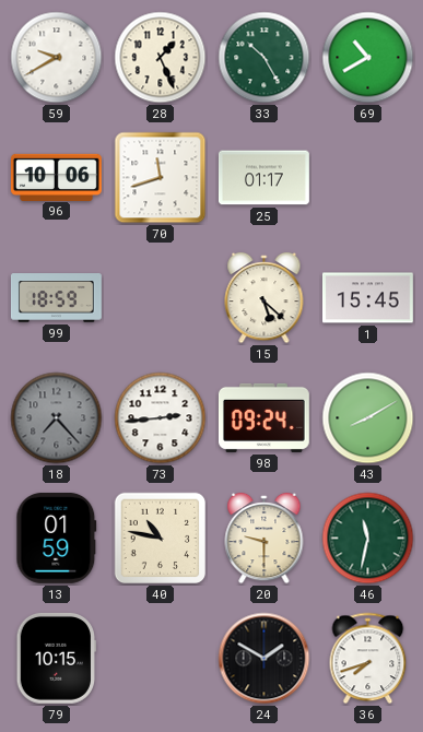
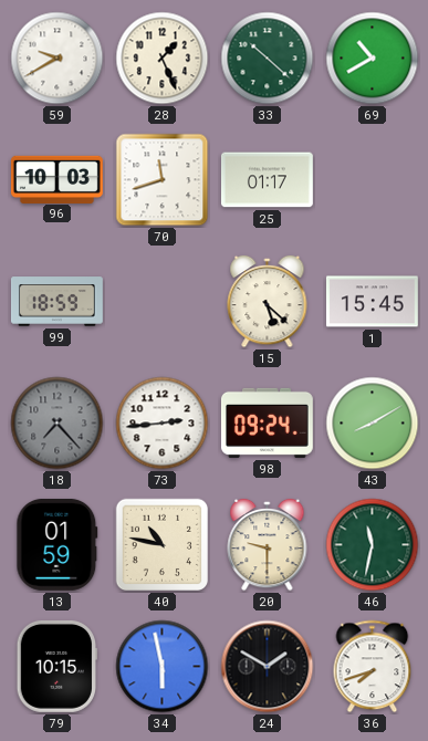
33: 10:25 -> 10:22 (268, 59)
96: 10:06 -> 10:03 (56, 179)
34: none -> 5:58 (163, 667)
